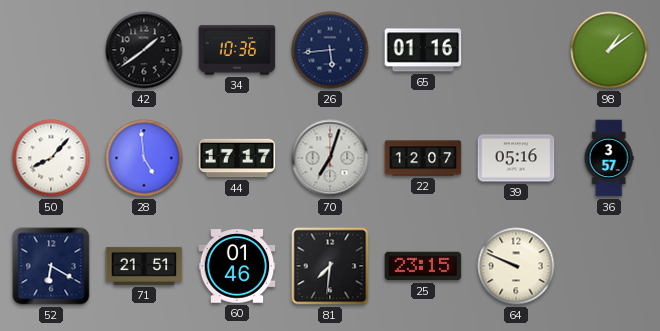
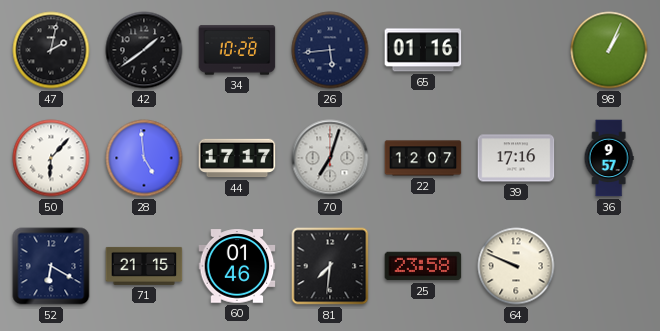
47: none -> 2:02 (51, 50)
34: 10:36 -> 10:28 (237, 50)
98: 1:09 -> 1:04 (609, 50)
50: 8:07 -> 6:07 (51, 158)
39: 05:16 -> 17:16 (516, 158)
36: 3:57 -> 9:57 (609, 158)
71: 21:51 -> 21:15 (144, 266)
25: 23:15 -> 23:58 (423, 266)
